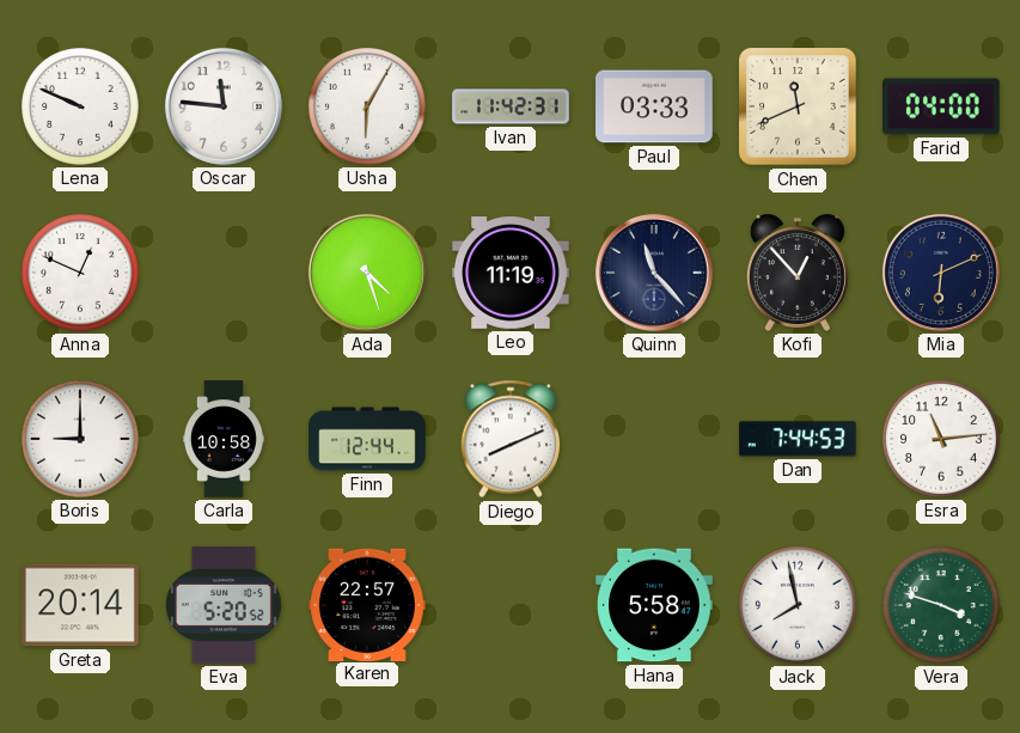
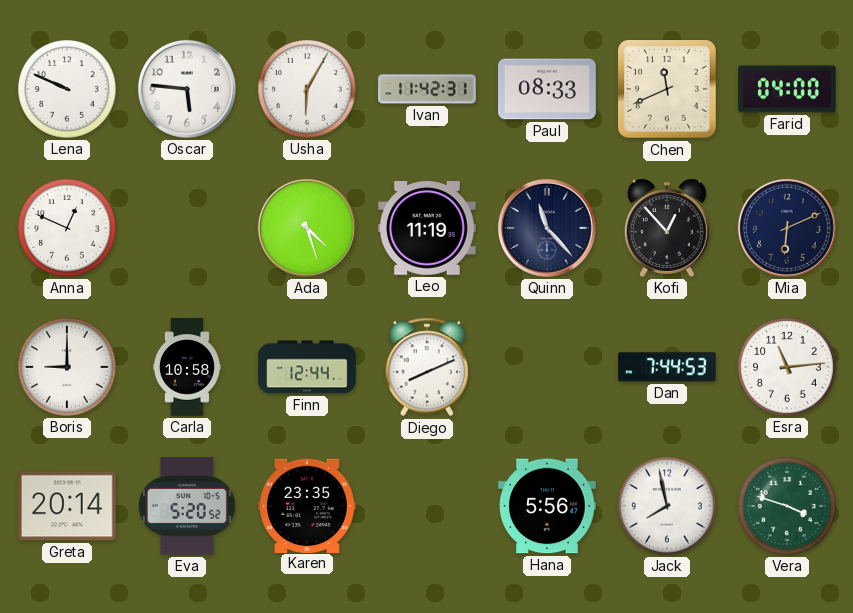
Oscar: 11:46 -> 5:46 (187, 89)
Paul: 03:33 -> 08:33 (547, 89)
Karen: 22:57 -> 23:35 (307, 505)
Hana: 5:58 -> 5:56 (547, 506)
